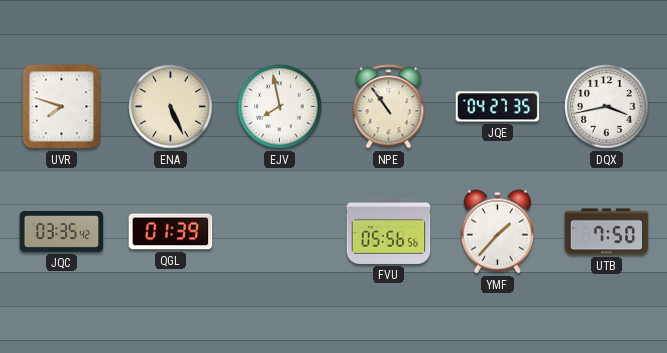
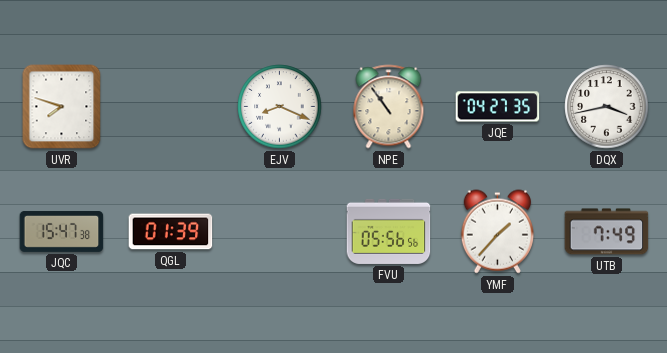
ENA: 5:26 -> none (171, 107)
EJV: 7:58 -> 8:19 (280, 107)
JQC: 03:35 -> 15:47 (62, 231)
UTB: 7:50 -> 7:49 (607, 232)
